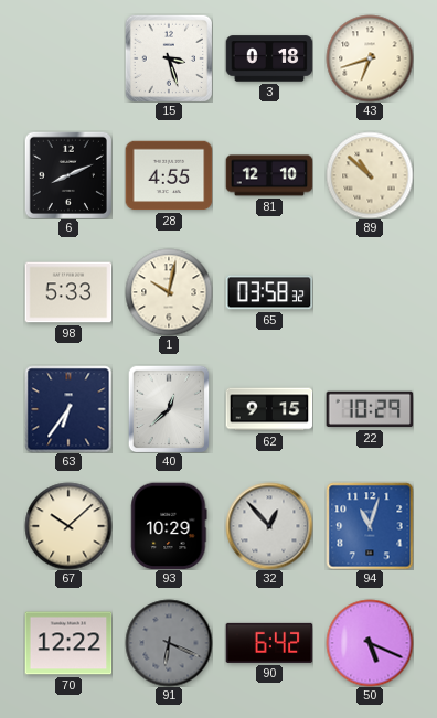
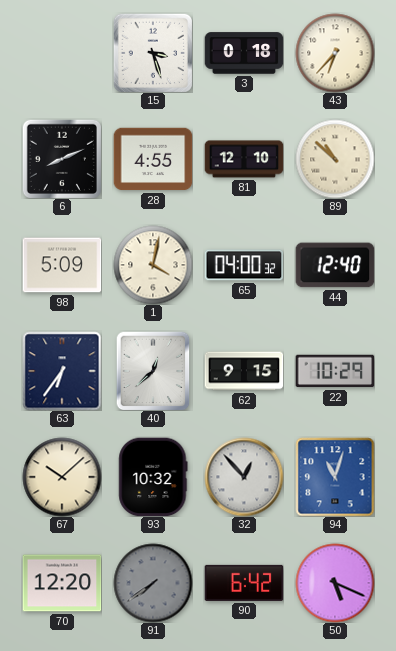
43: 6:42 -> 6:37 (335, 53)
98: 5:33 -> 5:09 (62, 265)
1: 10:02 -> 4:02 (153, 265)
65: 03:58 -> 04:00 (244, 265)
44: none -> 12:40 (335, 265)
93: 10:29 -> 10:32 (153, 477)
70: 12:22 -> 12:20 (62, 583)
91: 6:19 -> 7:39 (153, 583)
